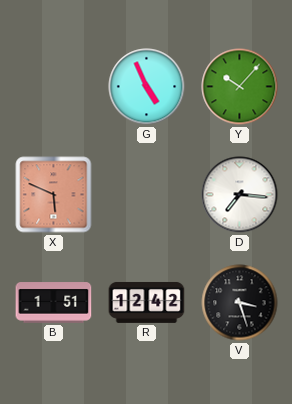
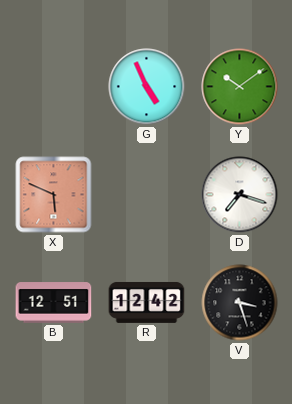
Y: 10:07 -> 10:09 (240, 87)
D: 7:16 -> 7:18 (240, 195)
B: 1:51 -> 12:51 (54, 303)
